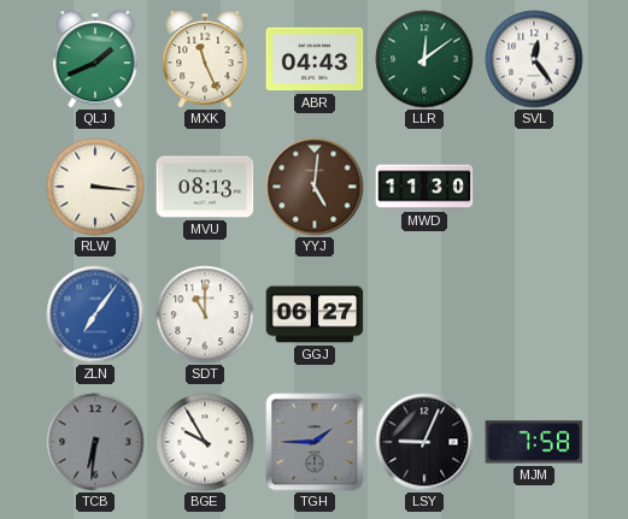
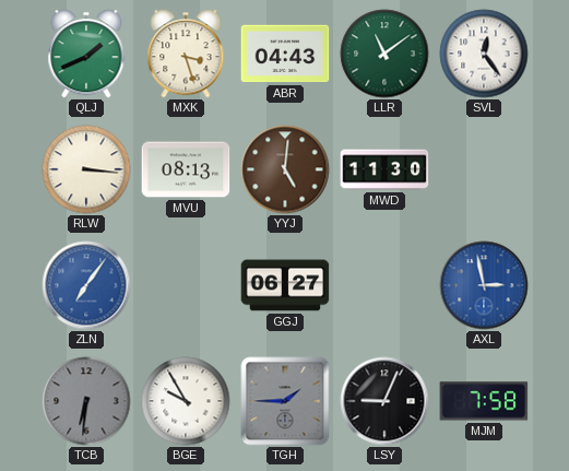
MXK: 11:26 -> 3:27 (186, 54)
LLR: 12:09 -> 11:09 (384, 54)
SDT: 11:00 -> none (205, 314)
AXL: none -> 2:58 (484, 285)
